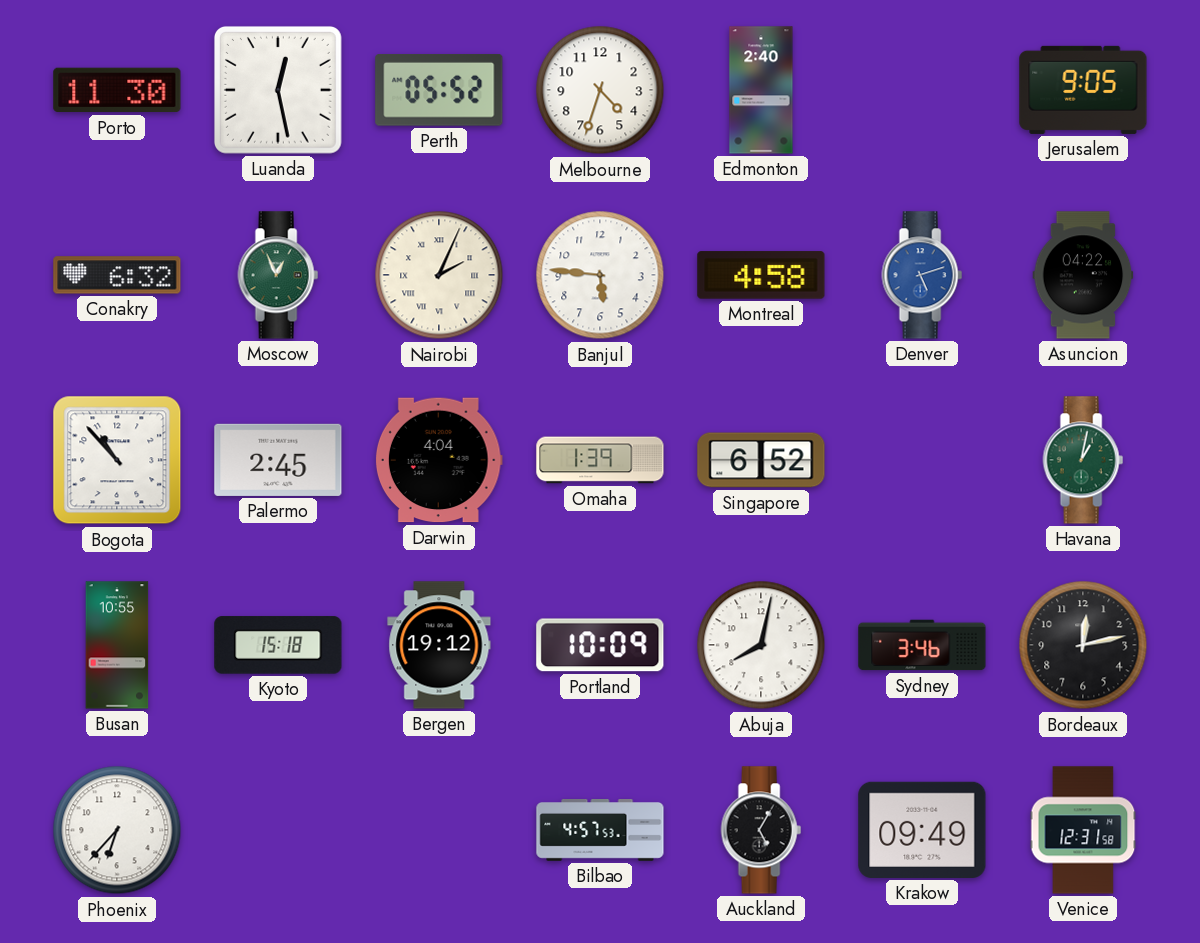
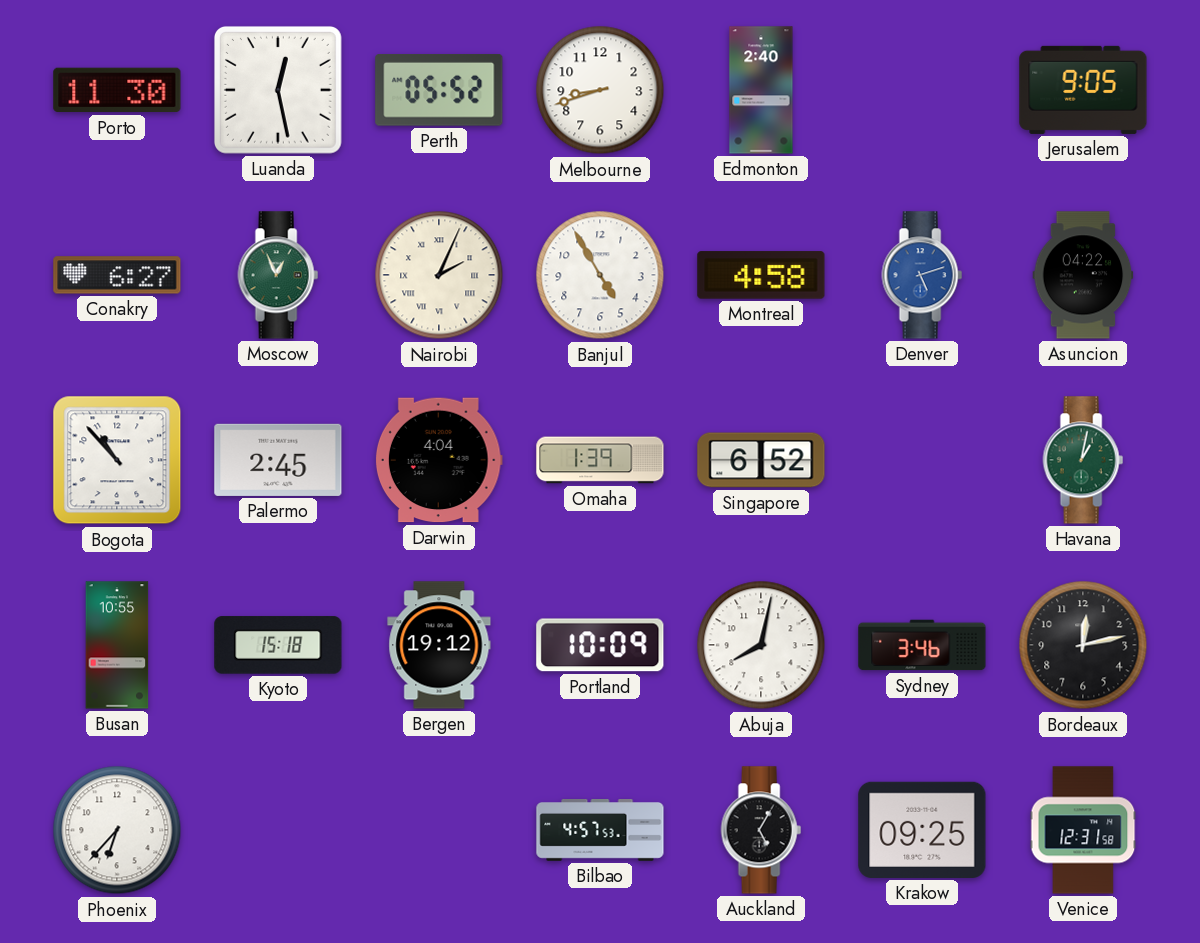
Melbourne: 4:33 -> 8:42 (600, 90)
Conakry: 6:32 -> 6:27 (117, 275)
Banjul: 5:46 -> 4:55 (600, 275)
Krakow: 09:49 -> 09:25 (922, 830)
